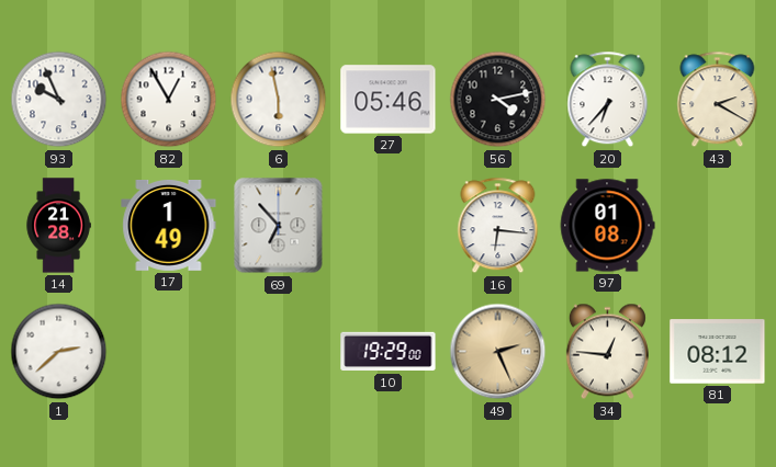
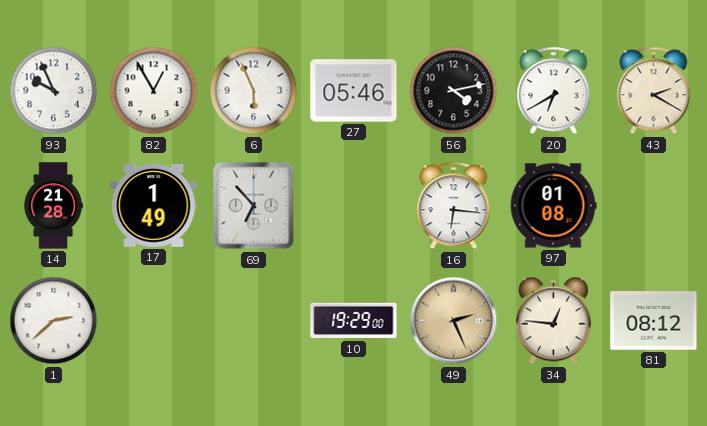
6: 5:58 -> 5:56 (254, 91)
20: 6:37 -> 6:40 (554, 91)
